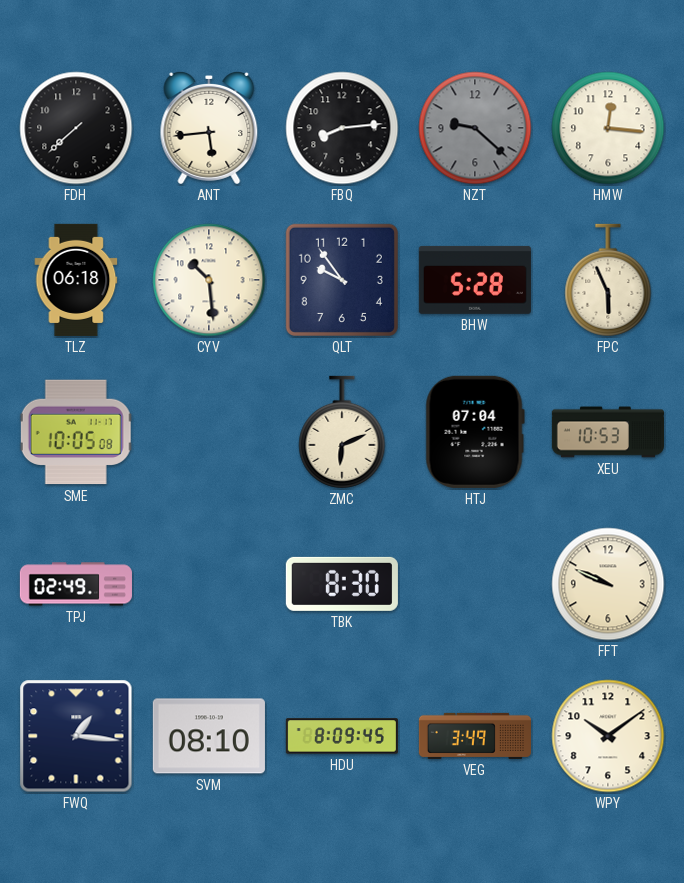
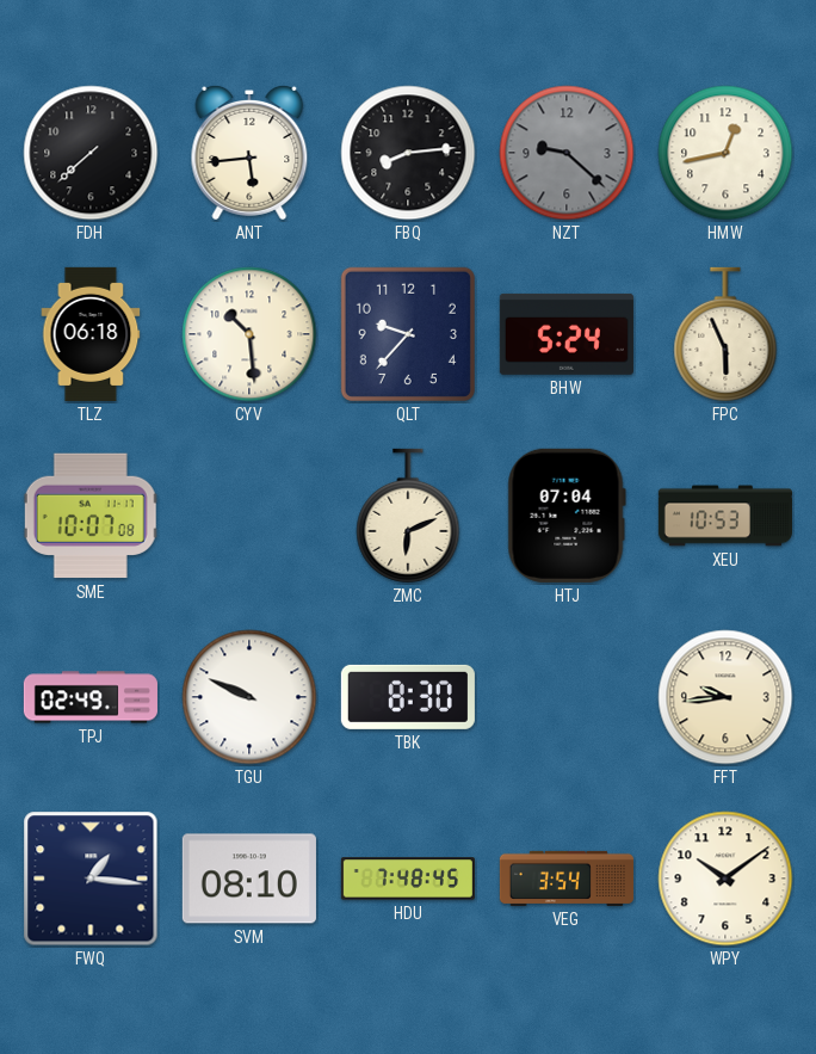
HMW: 12:16 -> 12:43 (725, 153)
QLT: 9:54 -> 9:37 (408, 334)
BHW: 5:28 -> 5:24 (567, 334)
SME: 10:05 -> 10:07 (91, 516)
TGU: none -> 9:49 (249, 697)
FFT: 9:49 -> 9:44 (725, 697)
HDU: 8:09 -> 7:48 (408, 879)
VEG: 3:49 -> 3:54 (567, 879)
